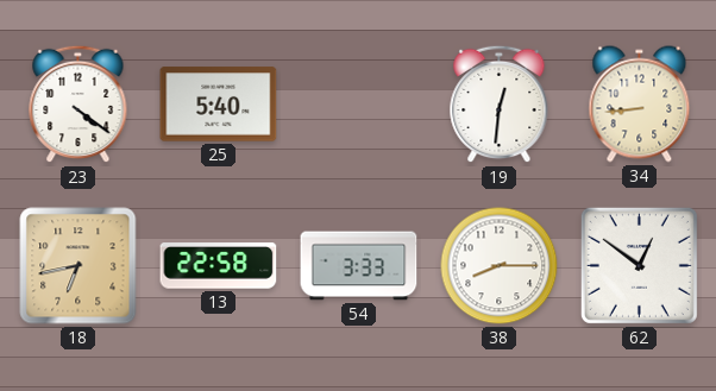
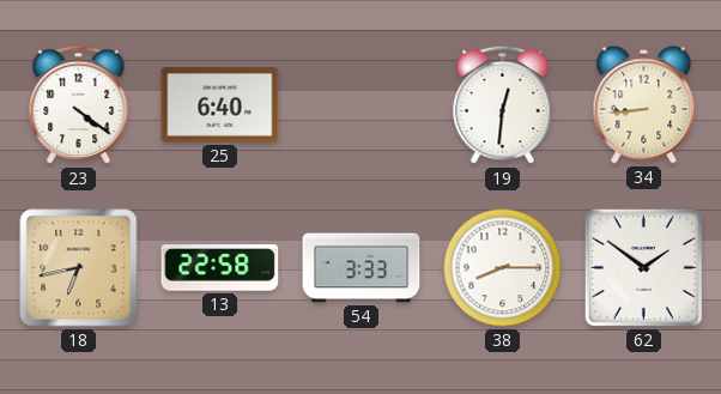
25: 5:40 -> 6:40 (220, 105)
62: 12:51 -> 1:51 (643, 267)
